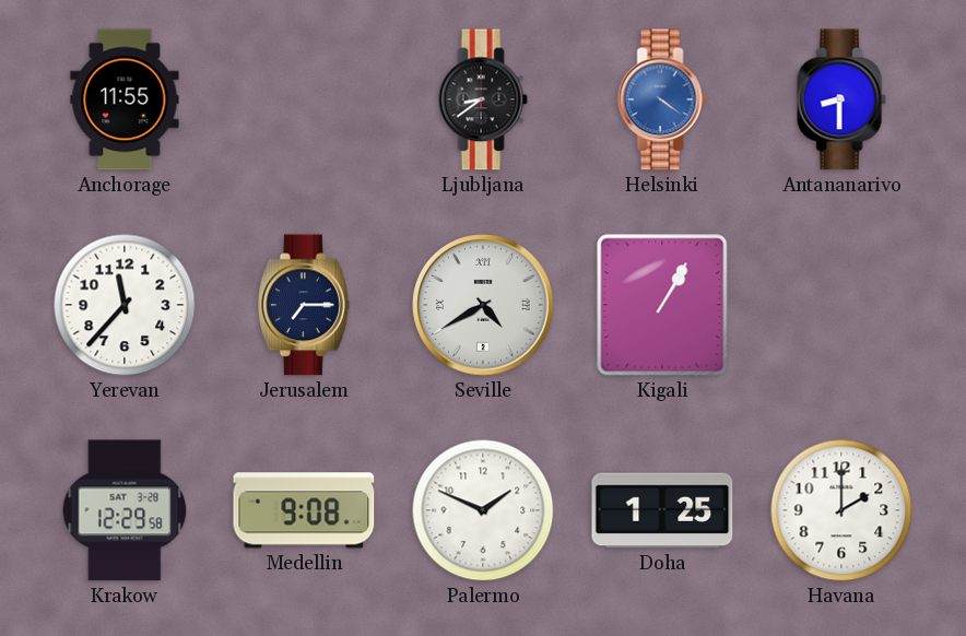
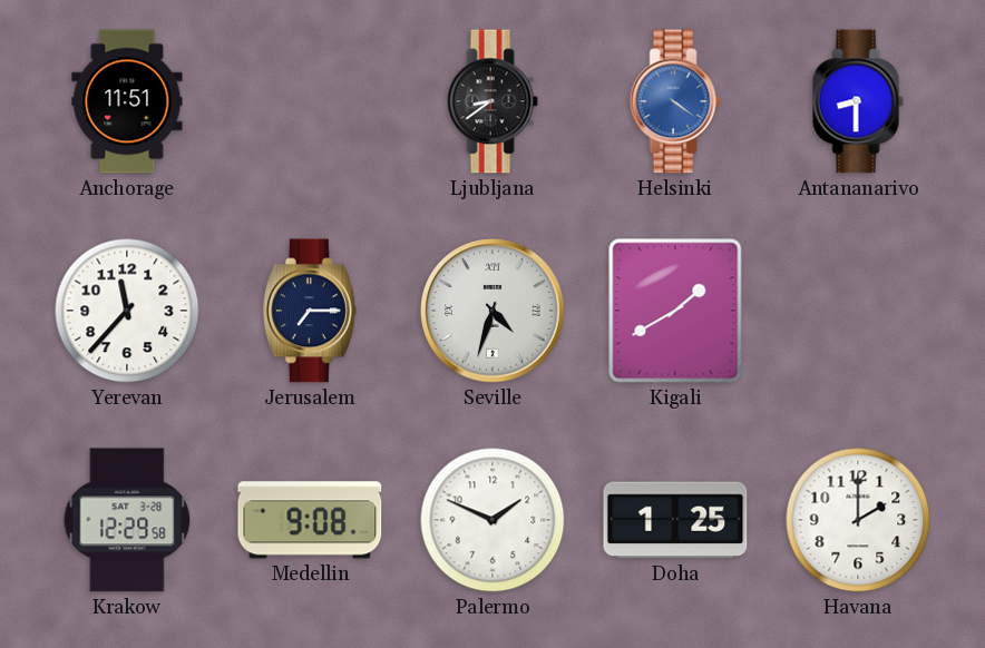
Anchorage: 11:55 -> 11:51 (127, 101)
Seville: 4:40 -> 4:33 (492, 311)
Kigali: 1:05 -> 1:40 (675, 311)
